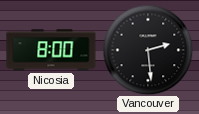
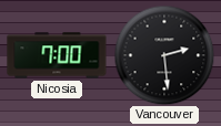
Nicosia: 8:00 -> 7:00 (57, 55)
